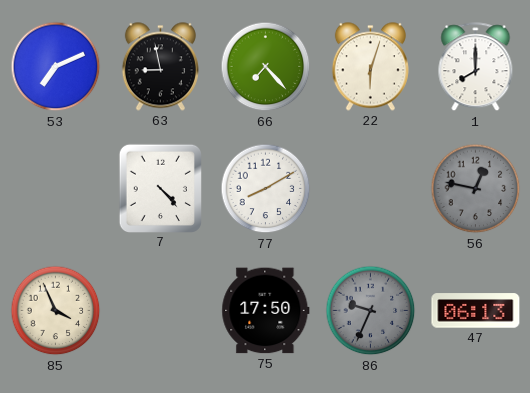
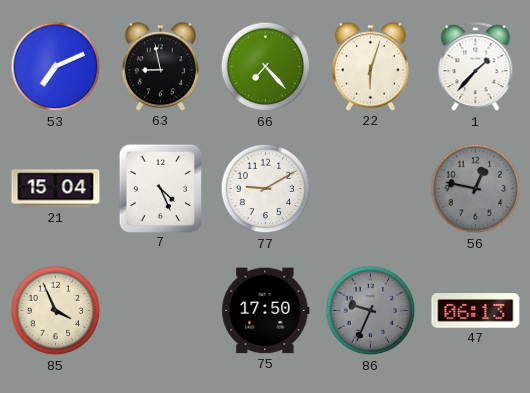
1: 8:00 -> 1:37 (476, 67)
21: none -> 15:04 (56, 189)
7: 4:23 -> 4:26 (160, 188)
77: 8:10 -> 9:10 (266, 189)
